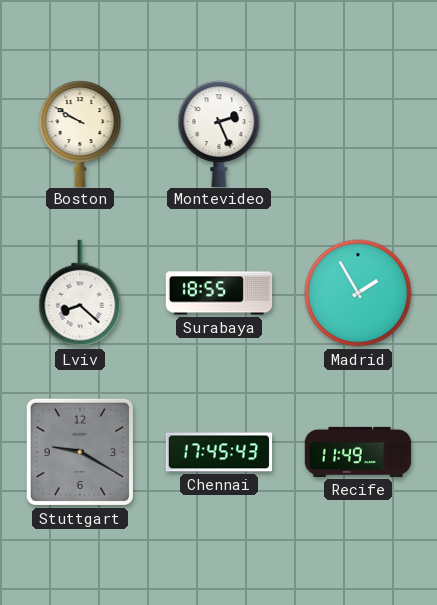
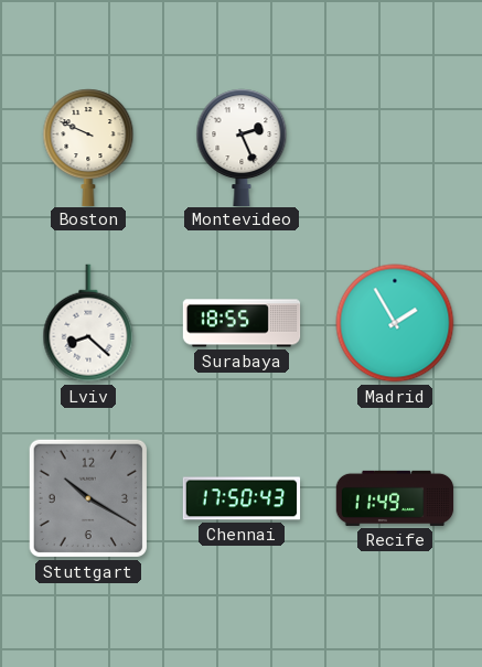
Boston: 9:50 -> 9:49 (88, 147)
Stuttgart: 9:20 -> 10:20 (88, 498)
Chennai: 17:45 -> 17:50 (242, 498)
